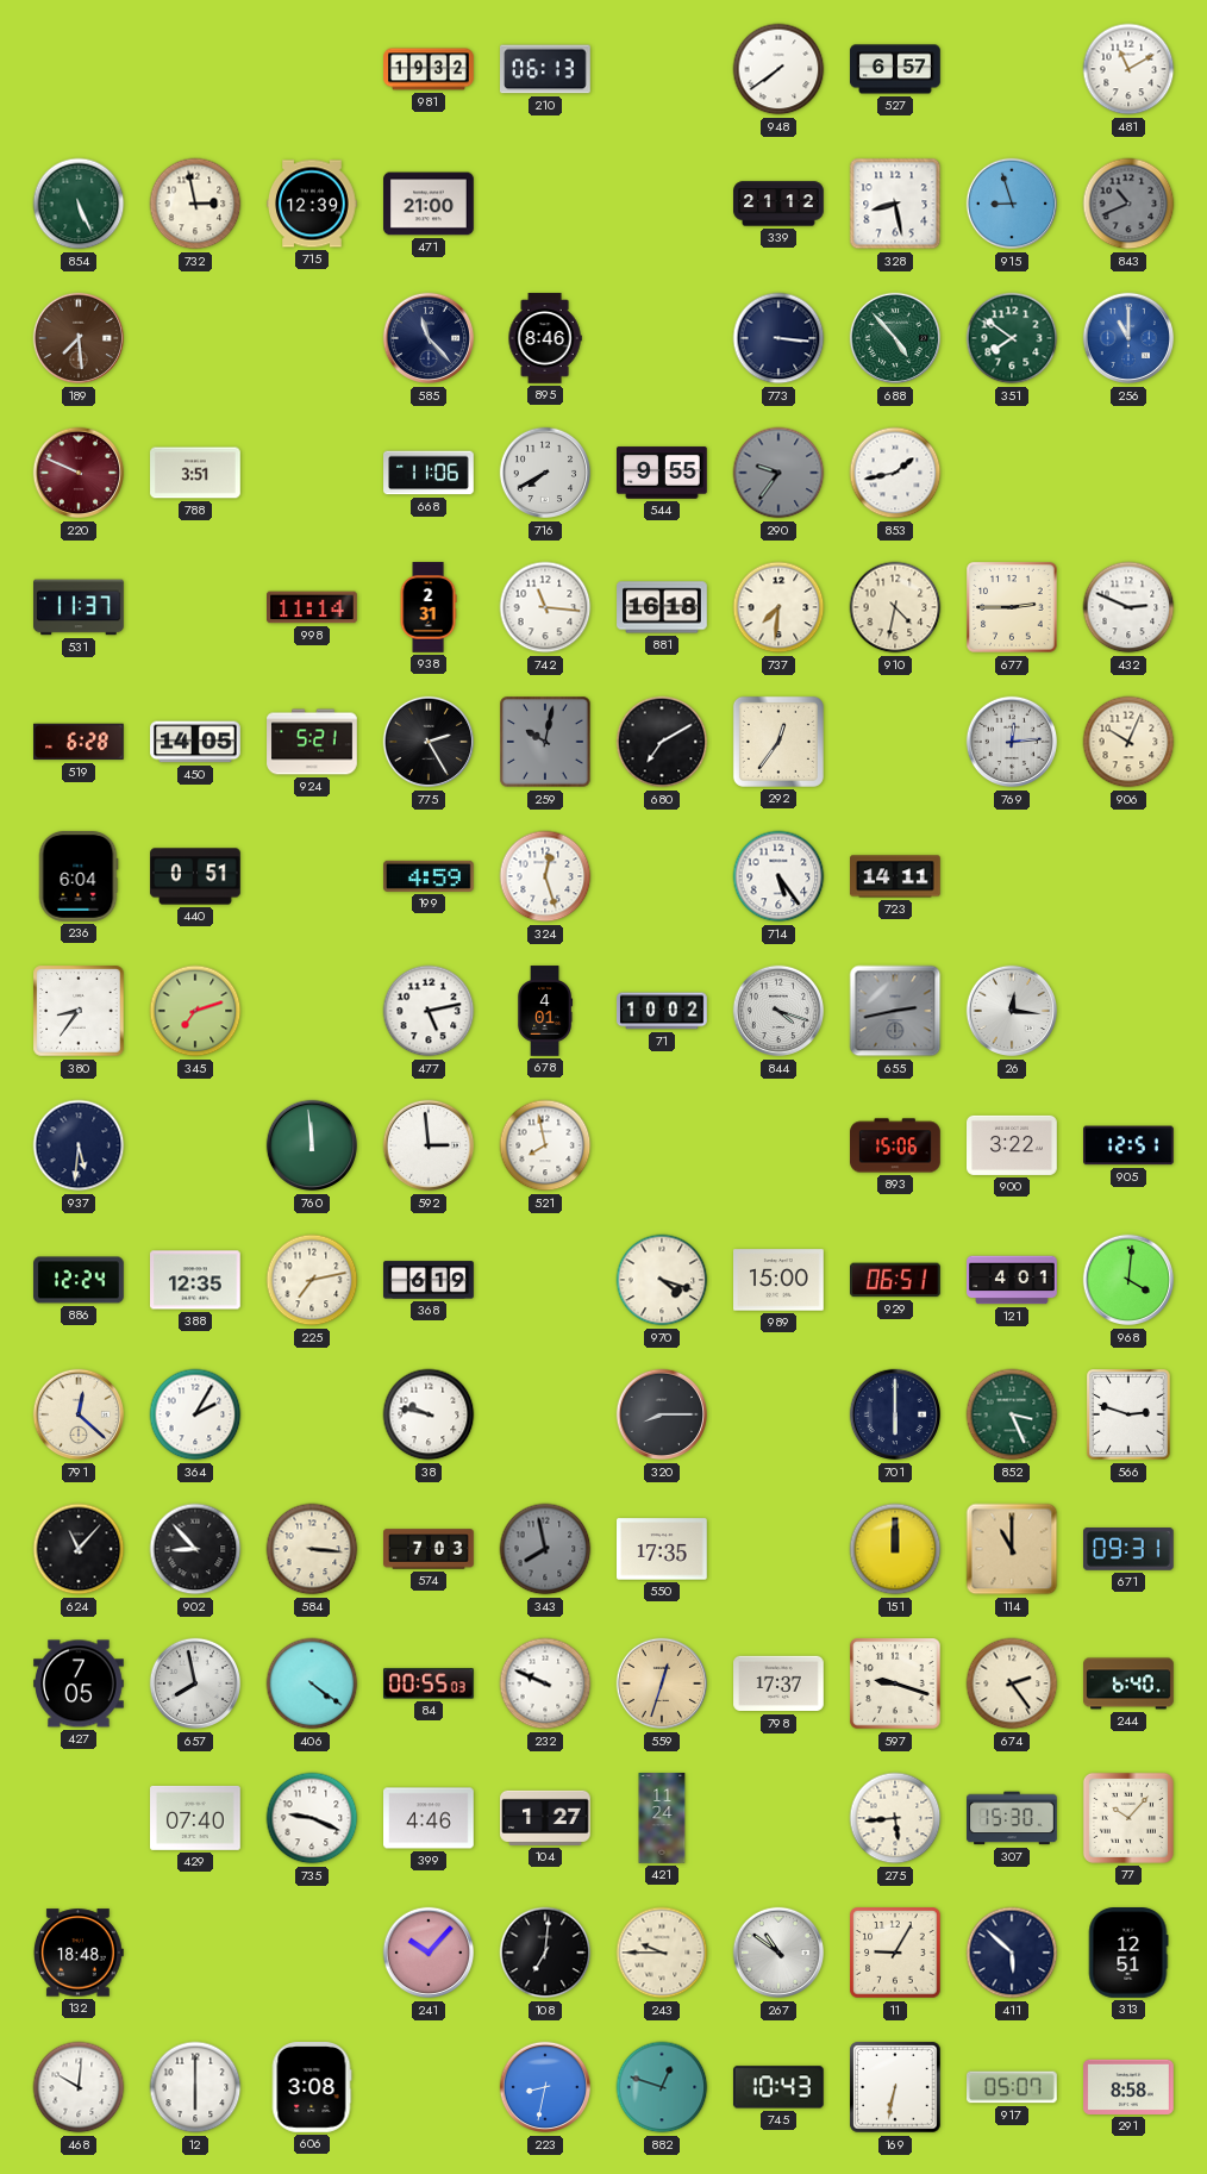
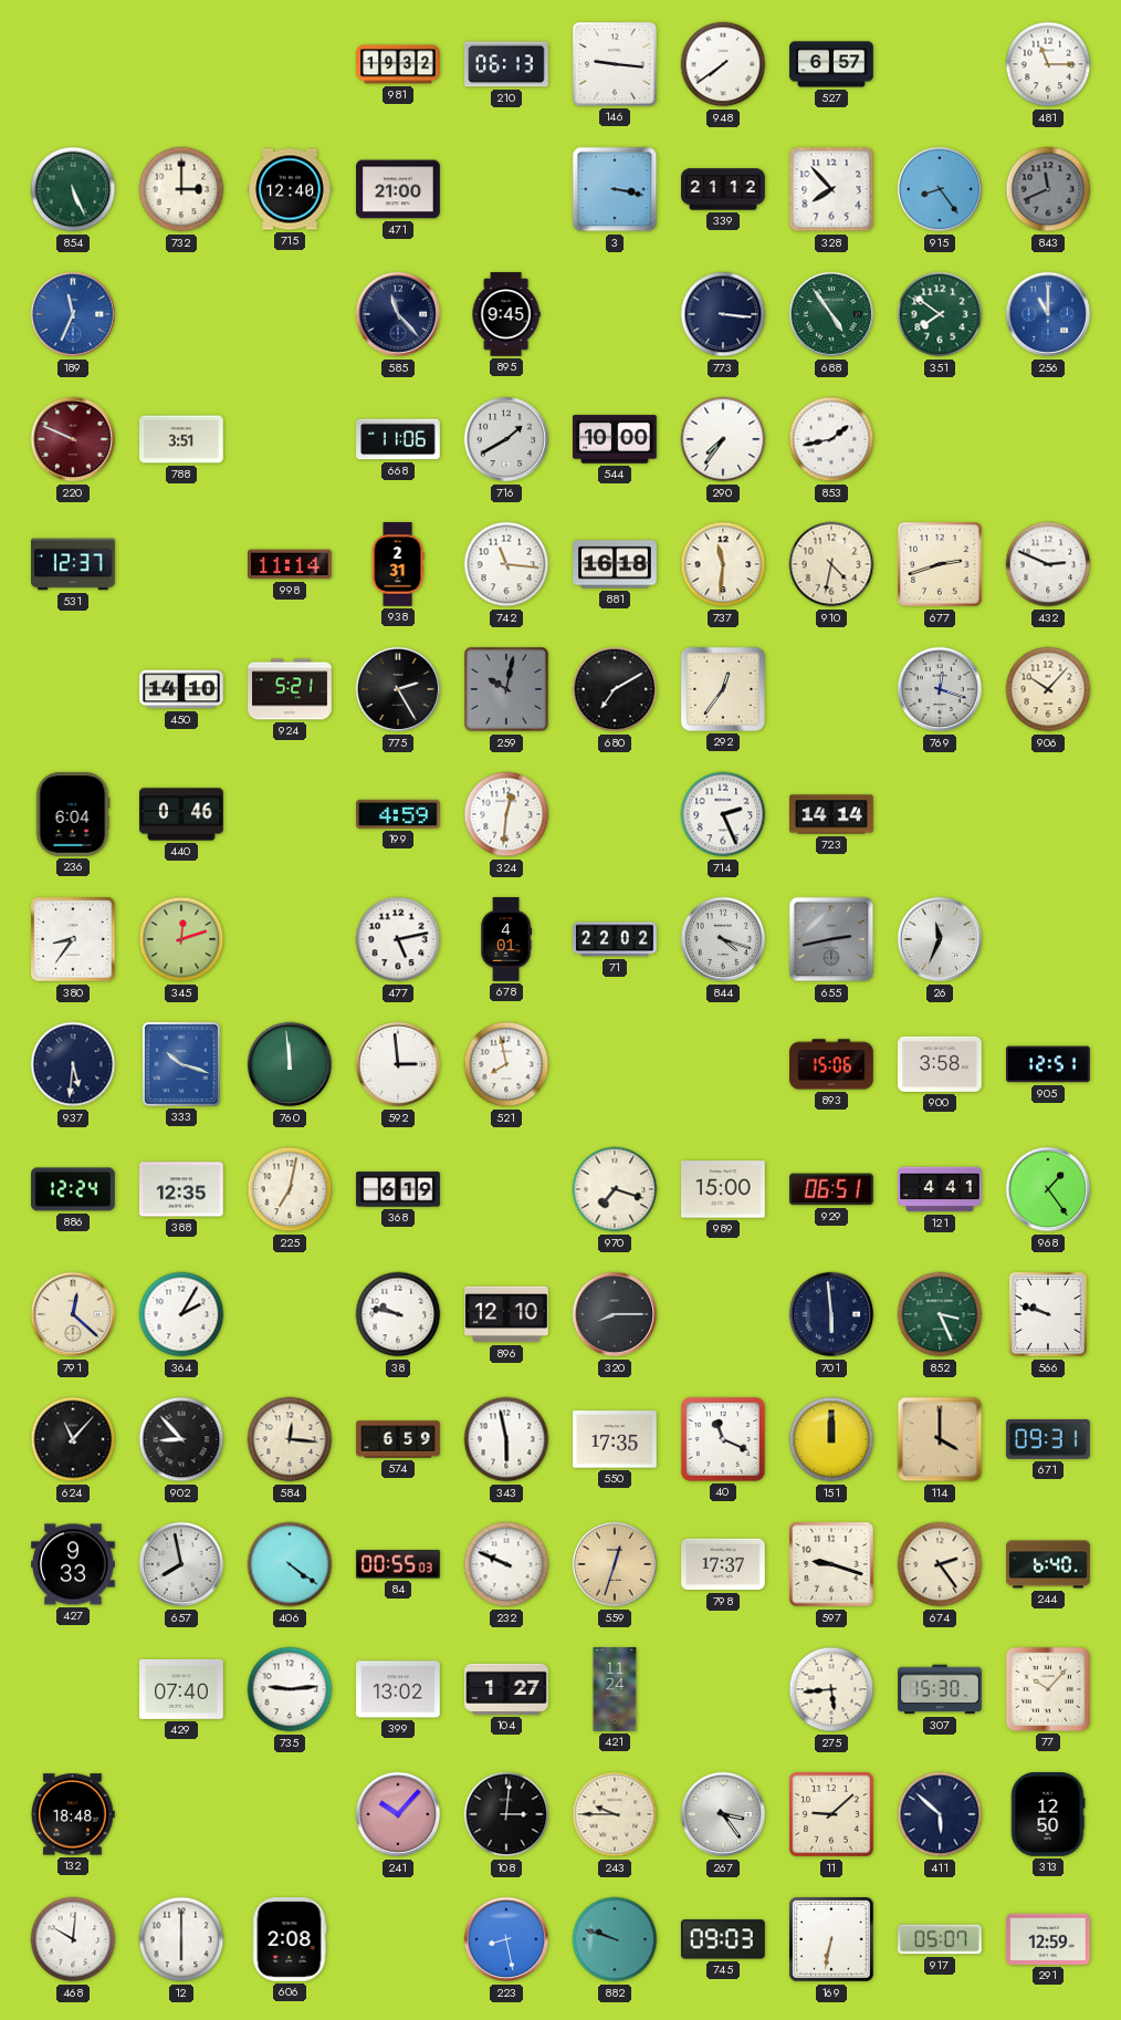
146: none -> 9:16 (616, 65)
481: 11:10 -> 11:15 (1048, 64)
732: 2:58 -> 3:00 (181, 189)
715: 12:39 -> 12:40 (290, 189)
3: none -> 3:17 (615, 189)
328: 8:28 -> 7:53 (831, 189)
915: 8:57 -> 8:24 (940, 189)
843: 10:41 -> 11:41 (1048, 189)
189: 7:29 -> 11:34 (73, 314)
189 dial: brown -> blue (73, 314)
895: 8:46 -> 9:45 (506, 314)
688: 4:53 -> 4:54 (831, 314)
716: 7:40 -> 1:40 (506, 439)
544: 9:55 -> 10:00 (616, 439)
290: 9:36 -> 7:36 (723, 439)
290 dial: grey -> white (723, 439)
531: 11:37 -> 12:37 (74, 564)
737: 7:31 -> 11:31 (723, 564)
677: 2:45 -> 2:42 (940, 564)
519: 6:28 -> none (80, 742)
450: 14:05 -> 14:10 (181, 689)
769: 12:14 -> 12:18 (940, 689)
906: 10:04 -> 10:07 (1048, 689)
440: 0:51 -> 0:46 (181, 814)
324: 12:27 -> 12:31 (506, 814)
714: 5:24 -> 2:26 (723, 814)
723: 14:11 -> 14:14 (831, 814)
345: 7:12 -> 12:12 (181, 939)
71: 10:02 -> 22:02 (615, 939)
26: 12:16 -> 11:34 (940, 939)
333: none -> 10:18 (181, 1064)
900: 3:22 -> 3:58 (941, 1064)
225: 7:13 -> 7:02 (290, 1189)
970: 4:18 -> 7:18 (615, 1189)
121: 4:01 -> 4:41 (940, 1189)
968: 4:01 -> 1:24 (1048, 1189)
896: none -> 12:10 (506, 1314)
701: 6:00 -> 5:59 (831, 1314)
566: 2:48 -> 9:48 (1049, 1314)
584: 3:16 -> 12:16 (290, 1439)
574: 7:03 -> 6:59 (398, 1439)
343: 7:58 -> 5:58 (506, 1439)
343 dial: grey -> white (506, 1439)
40: none -> 11:19 (723, 1439)
114: 11:00 -> 4:00 (940, 1439)
427: 7:05 -> 9:33 (73, 1564)
735: 9:19 -> 9:14 (290, 1689)
399: 4:46 -> 13:02 (398, 1689)
108: 7:01 -> 3:01 (506, 1814)
267: 10:51 -> 3:24 (723, 1814)
11: 9:05 -> 9:08 (831, 1814)
313: 12:51 -> 12:50 (1048, 1815)
606: 3:08 -> 2:08 (290, 1940)
223: 8:32 -> 8:28 (506, 1939)
882: 12:48 -> 9:48 (615, 1939)
745: 10:43 -> 09:03 (723, 1939)
291: 8:58 -> 12:59 (1048, 1939)
